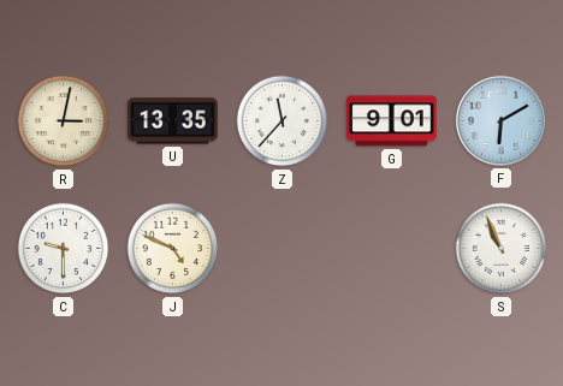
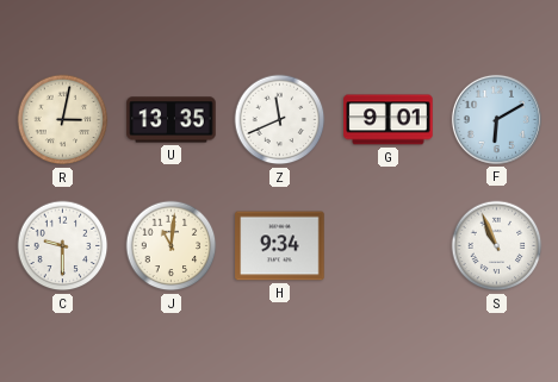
Z: 11:37 -> 11:41 (280, 120)
J: 4:49 -> 11:01 (172, 246)
H: none -> 9:34 (280, 246)
